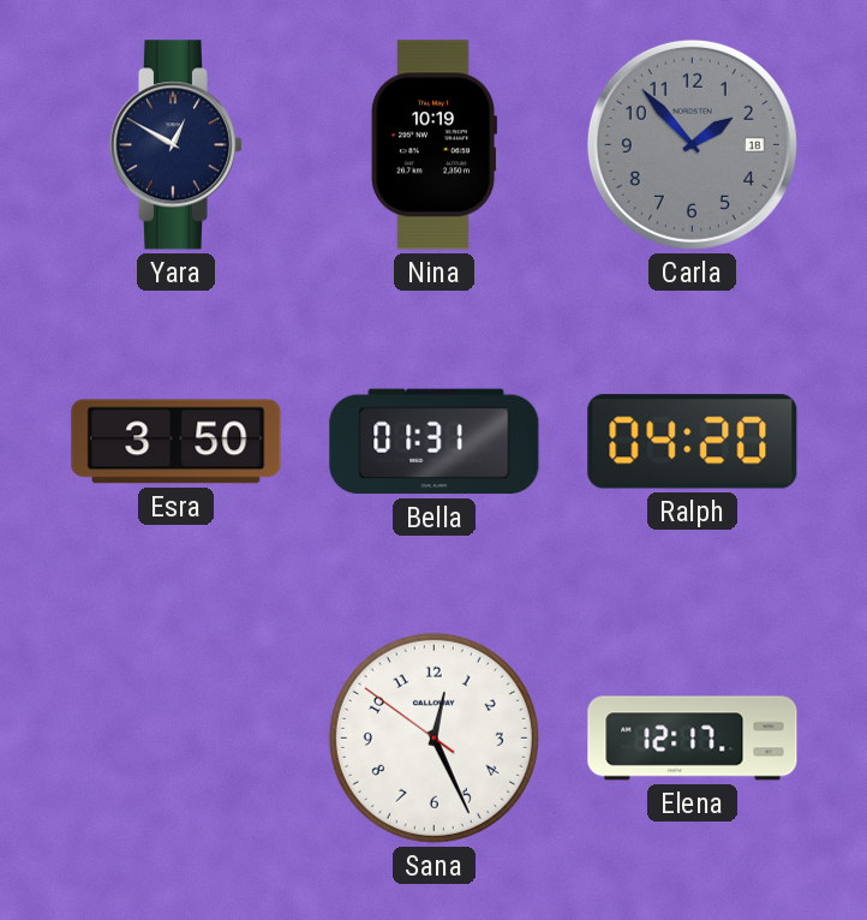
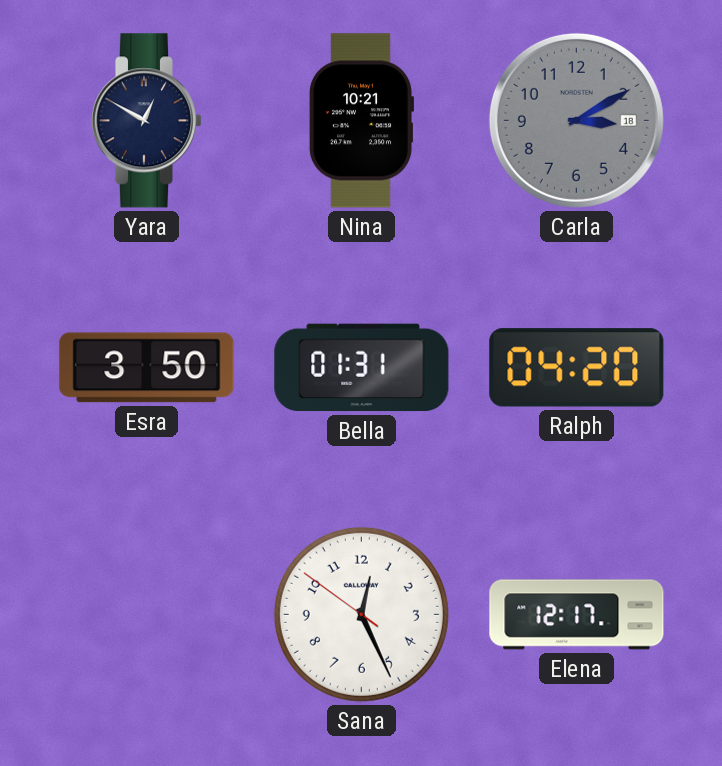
Nina: 10:19 -> 10:21 (361, 121)
Carla: 1:53 -> 3:10 (576, 120)
